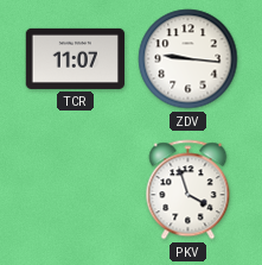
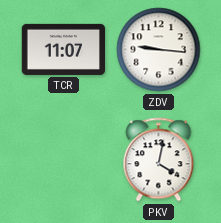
PKV: 3:57 -> 4:02 (159, 160)
